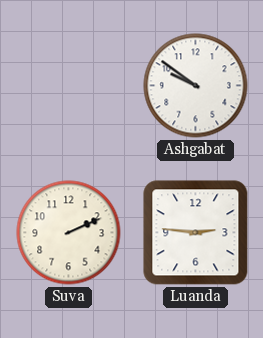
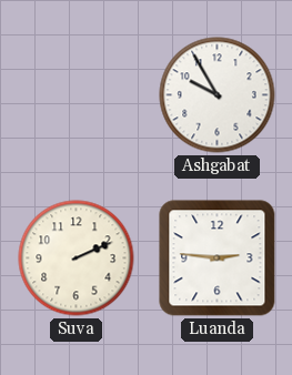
Ashgabat: 9:51 -> 9:55 (218, 95)
